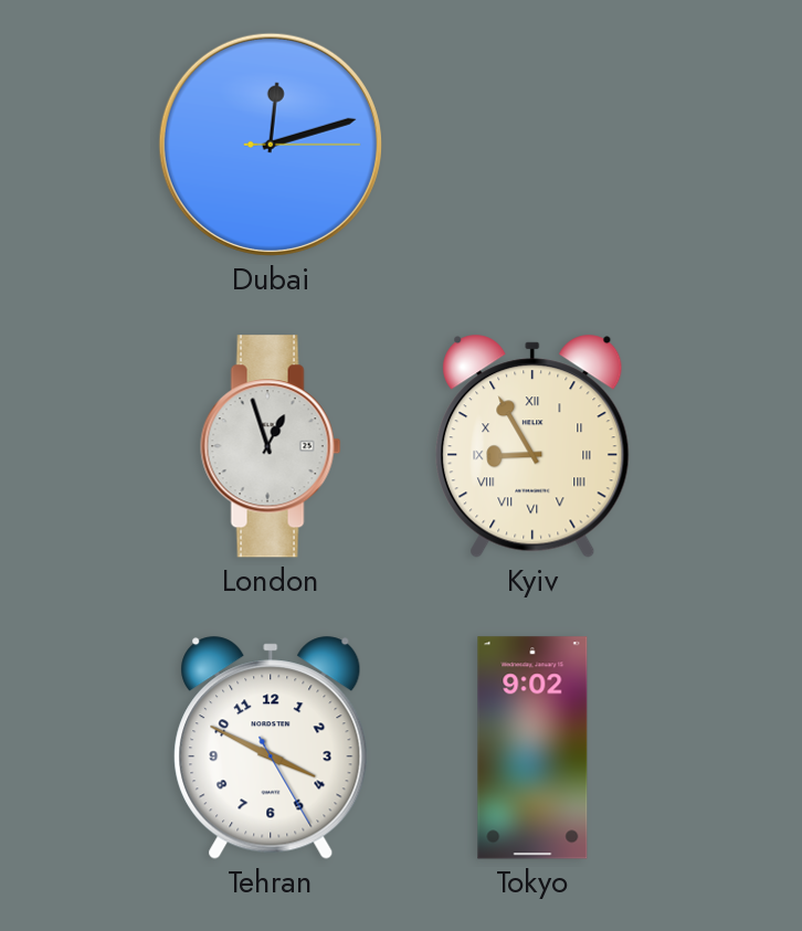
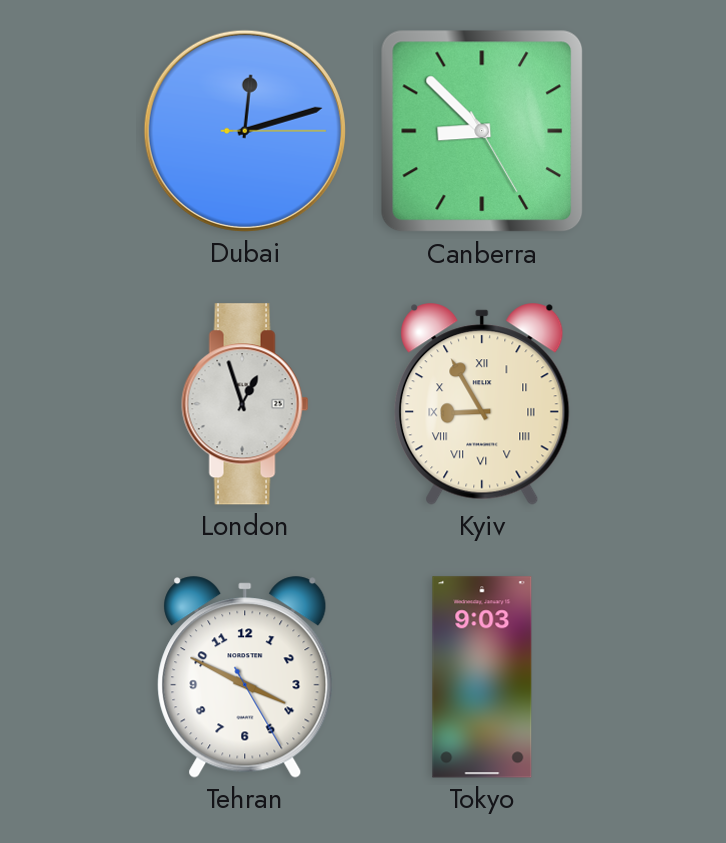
Canberra: none -> 8:52 (482, 131)
Tokyo: 9:02 -> 9:03 (482, 677)
